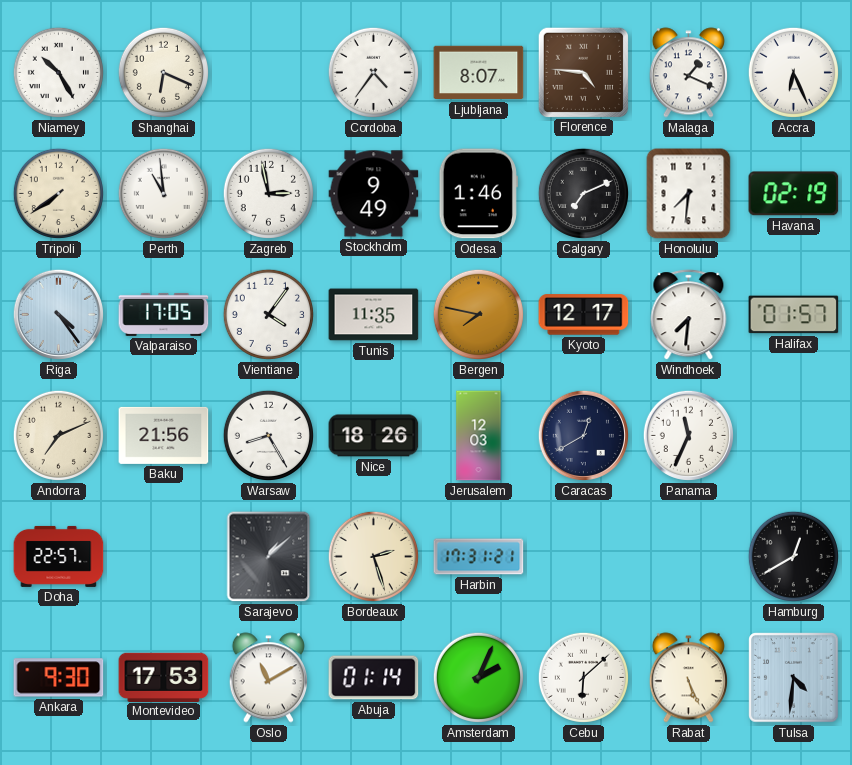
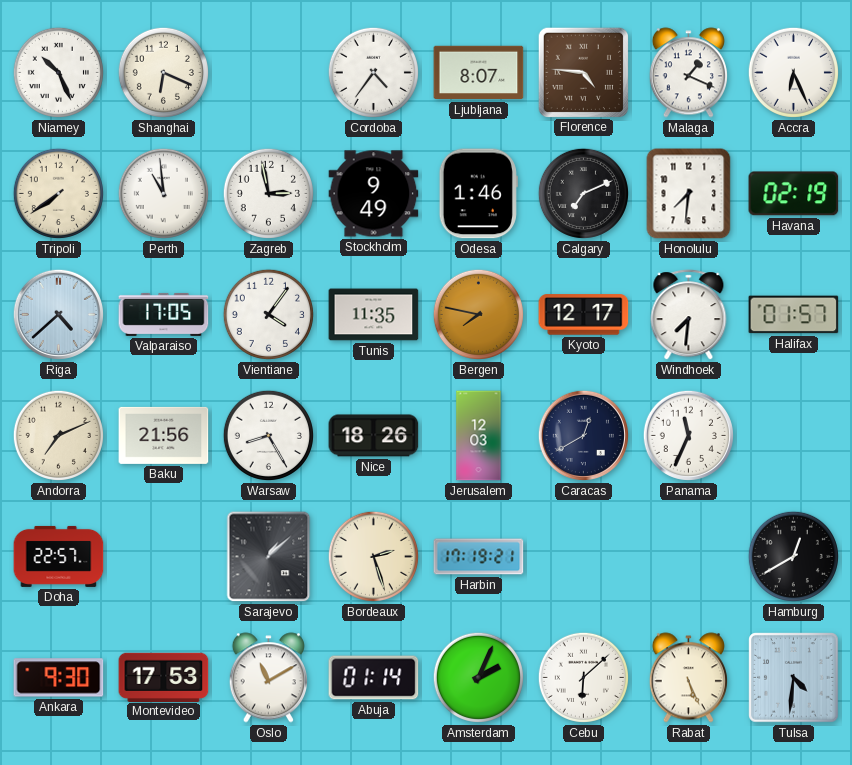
Niamey: 10:25 -> 10:26 (58, 72)
Riga: 4:24 -> 4:38 (58, 314)
Harbin: 17:31 -> 17:19 (479, 557)
